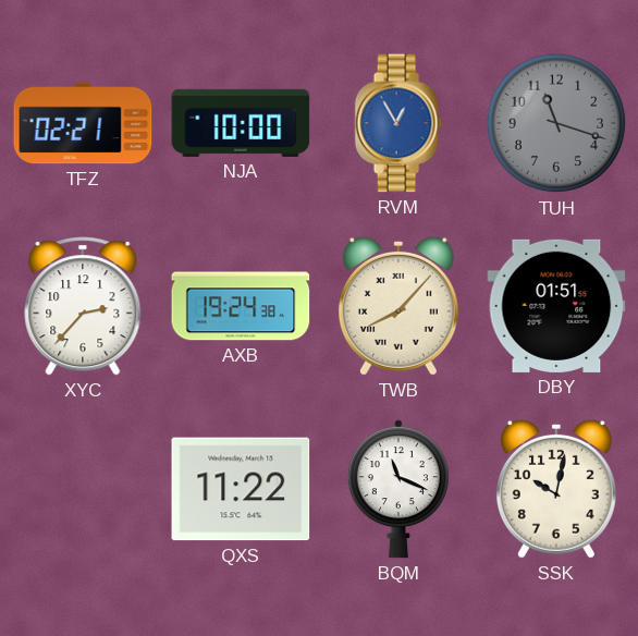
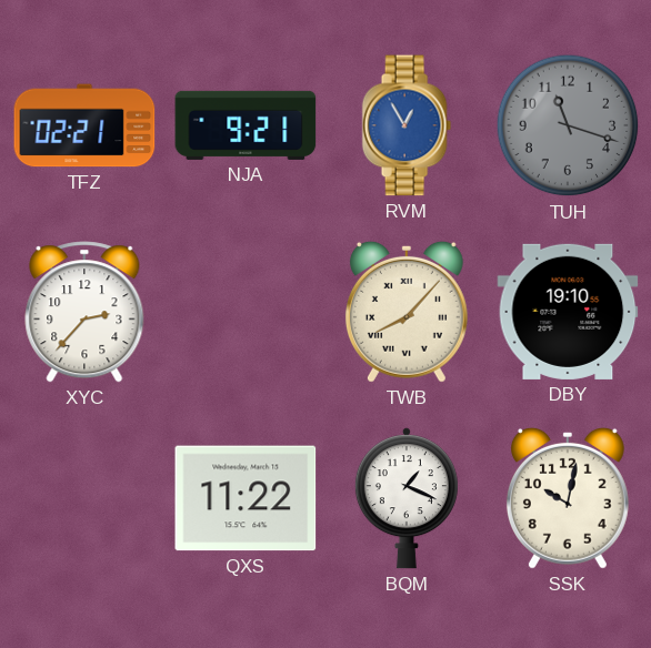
NJA: 10:00 -> 9:21 (246, 125)
AXB: 19:24 -> none (241, 306)
DBY: 01:51 -> 19:10 (568, 312)
BQM: 11:19 -> 1:19 (407, 498)
